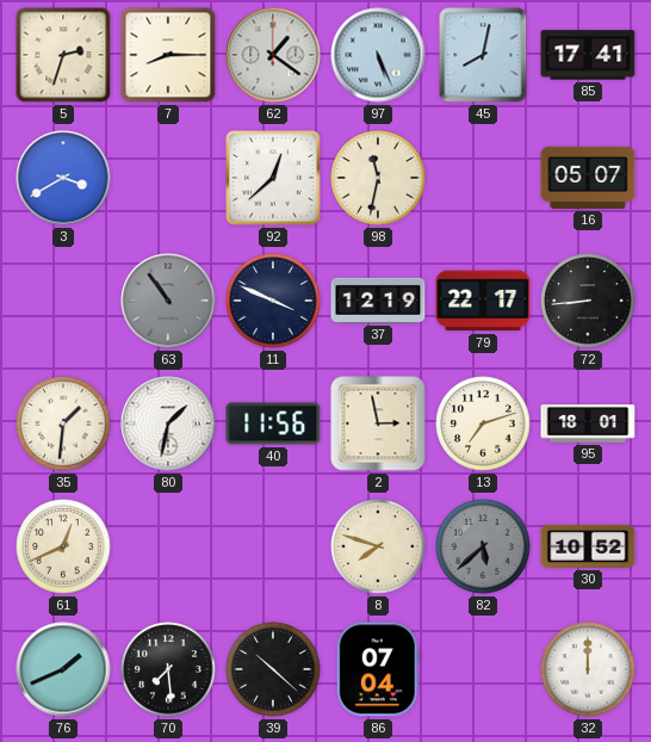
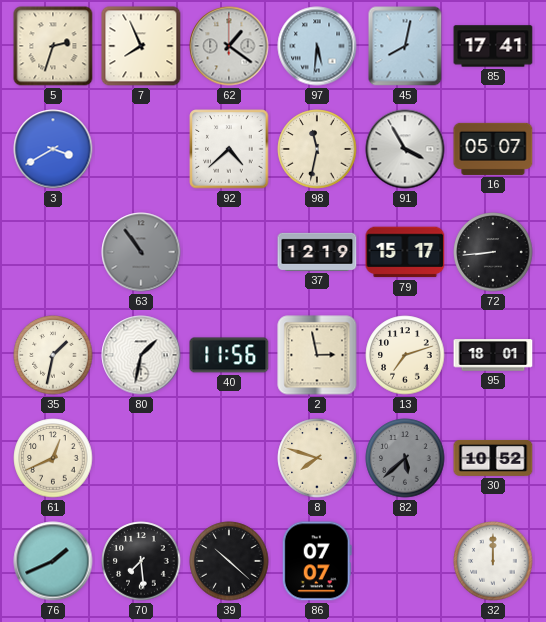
7: 8:15 -> 7:56 (141, 46)
97: 5:26 -> 5:31 (317, 46)
92: 12:38 -> 4:38 (229, 149)
91: none -> 3:55 (405, 149)
11: 3:49 -> none (273, 301)
79: 22:17 -> 15:17 (405, 252)
35: 1:31 -> 1:32 (53, 355)
86: 07:04 -> 07:07 (317, 561)
